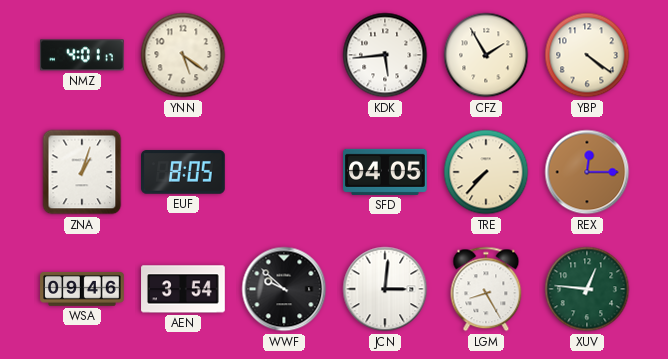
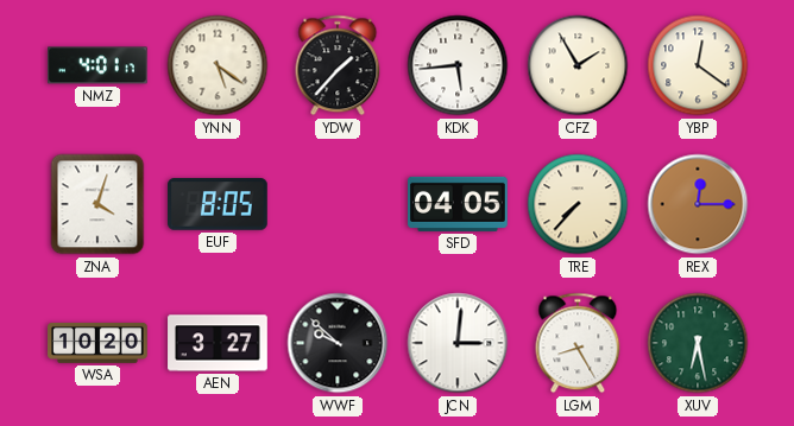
YDW: none -> 1:37 (338, 65)
YBP: 4:21 -> 12:21 (698, 65)
ZNA: 1:03 -> 4:03 (97, 204)
WSA: 09:46 -> 10:20 (97, 343)
AEN: 3:54 -> 3:27 (218, 343)
XUV: 12:46 -> 6:28 (698, 343)
